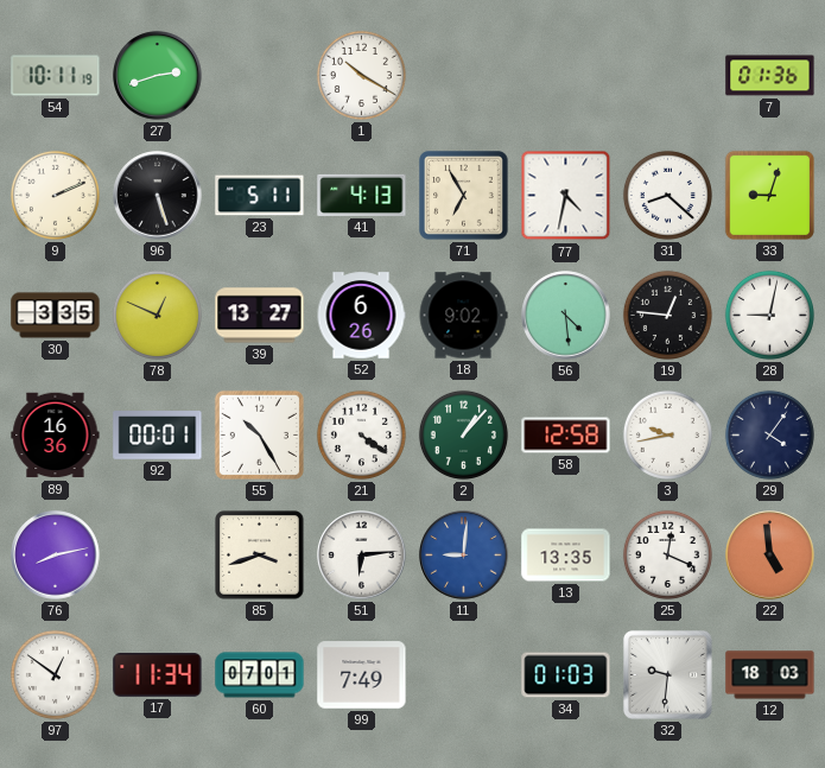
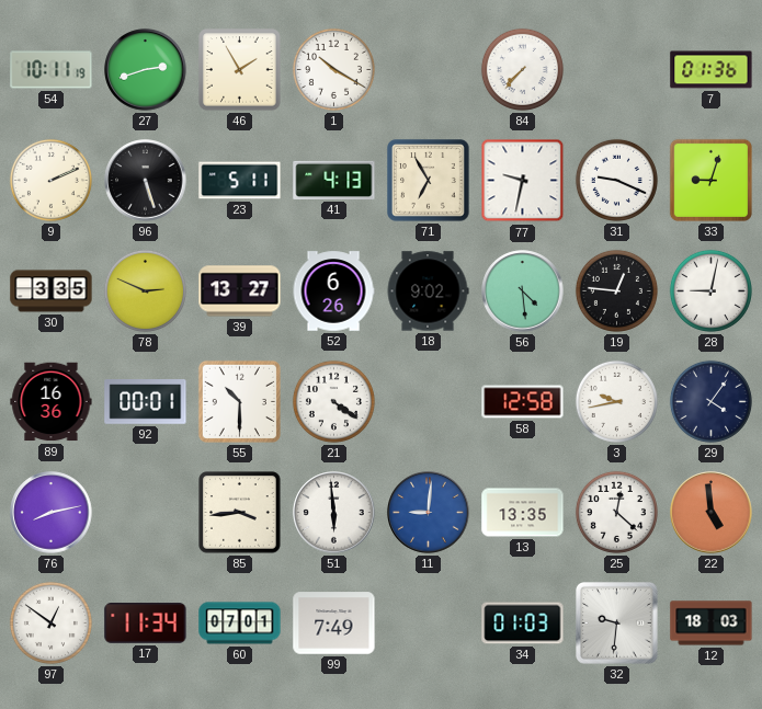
46: none -> 1:55 (240, 70)
84: none -> 7:37 (522, 69)
77: 4:32 -> 9:32 (523, 181)
31: 8:22 -> 9:19 (616, 180)
78: 12:49 -> 2:49 (145, 290)
55: 10:25 -> 10:30 (239, 401)
2: 1:07 -> none (463, 434)
85: 3:42 -> 3:44 (240, 513)
51: 6:14 -> 5:59 (334, 513)
25: 12:19 -> 12:22 (616, 512)
